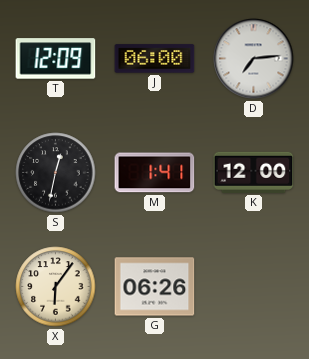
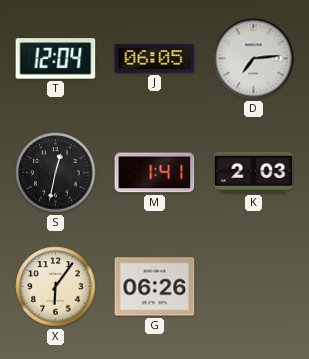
T: 12:09 -> 12:04 (56, 59)
J: 06:00 -> 06:05 (155, 59)
K: 12:00 -> 2:03 (254, 172)
